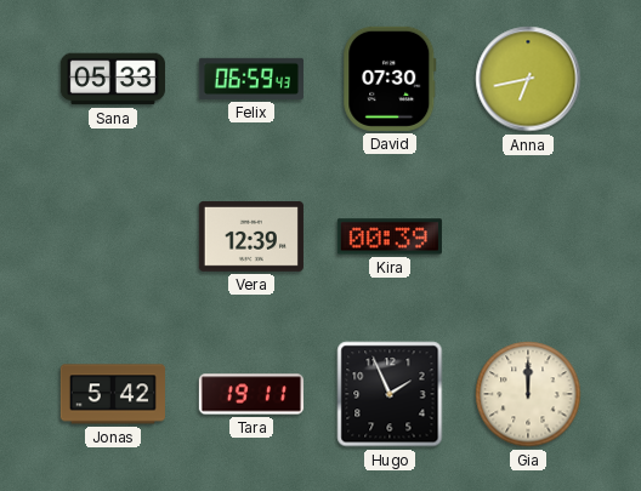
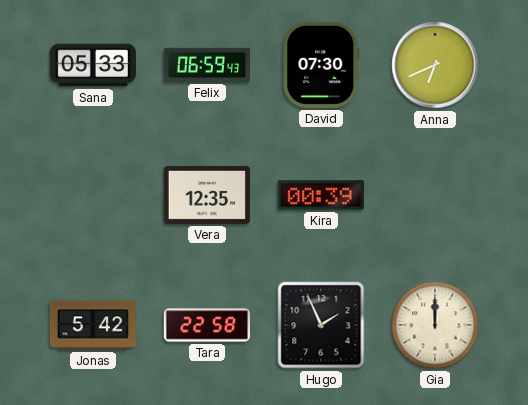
Anna: 6:43 -> 6:41 (435, 65)
Vera: 12:39 -> 12:35 (207, 195)
Tara: 19:11 -> 22:58 (207, 325)
